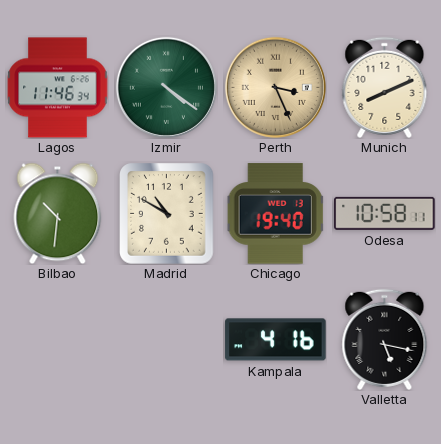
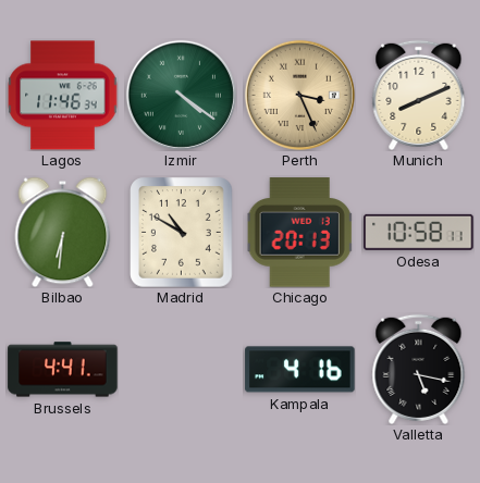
Bilbao: 10:31 -> 6:31 (63, 232)
Chicago: 19:40 -> 20:13 (299, 233)
Brussels: none -> 4:41 (63, 370)
